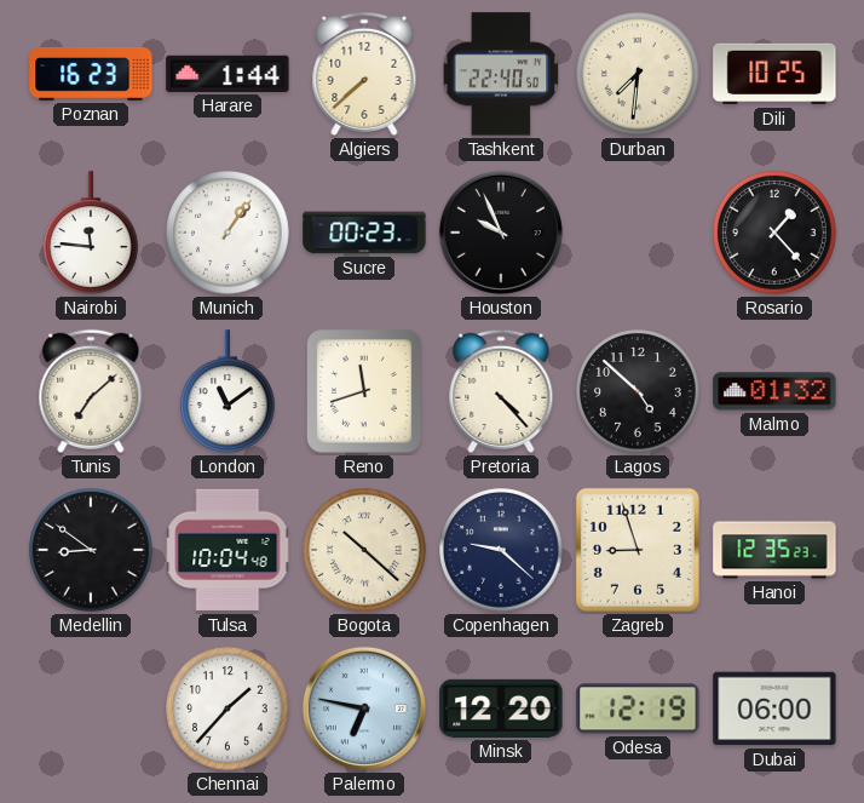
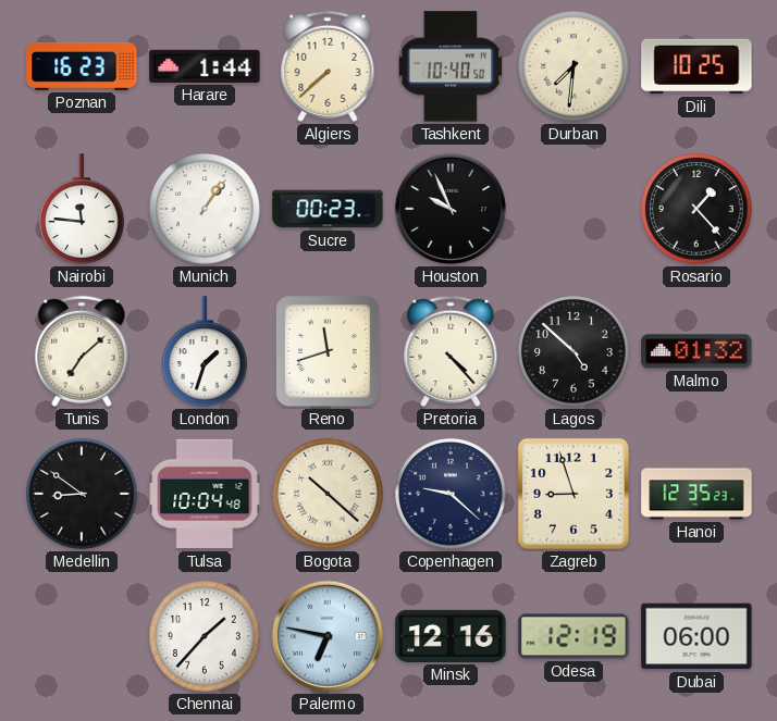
Tashkent: 22:40 -> 10:40 (451, 66)
London: 11:09 -> 1:33 (206, 351)
Minsk: 12:20 -> 12:16 (451, 636)
